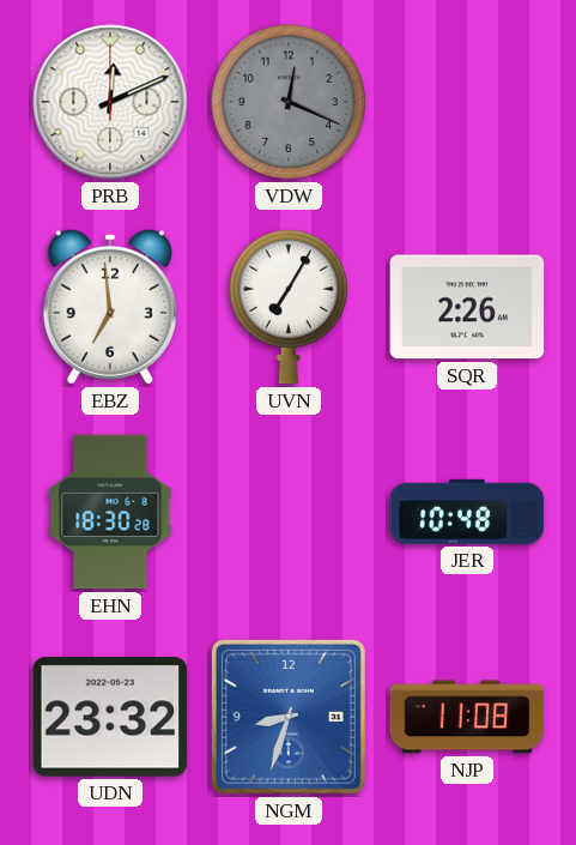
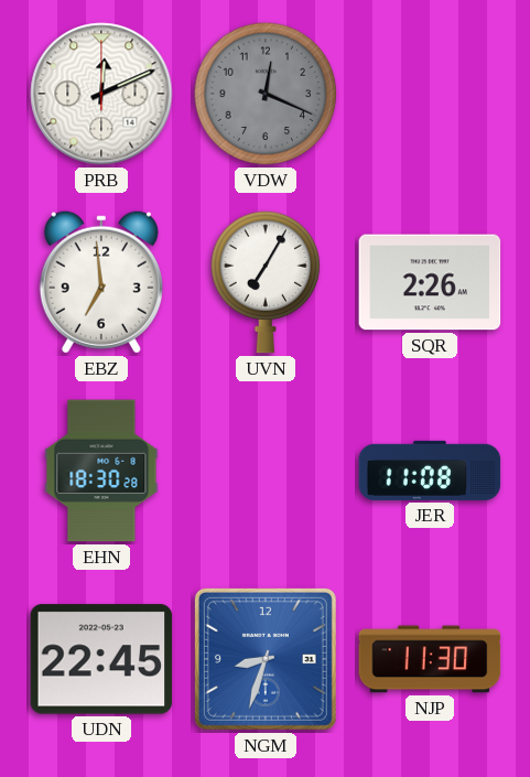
JER: 10:48 -> 11:08 (430, 471)
UDN: 23:32 -> 22:45 (101, 659)
NJP: 11:08 -> 11:30 (430, 659)
